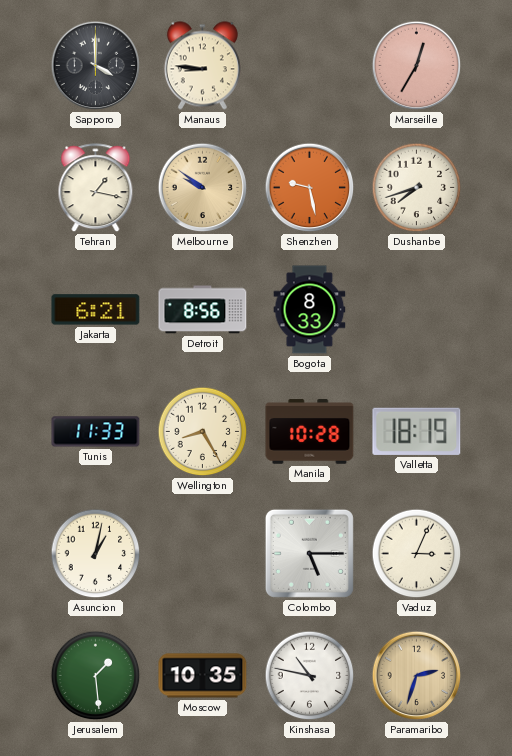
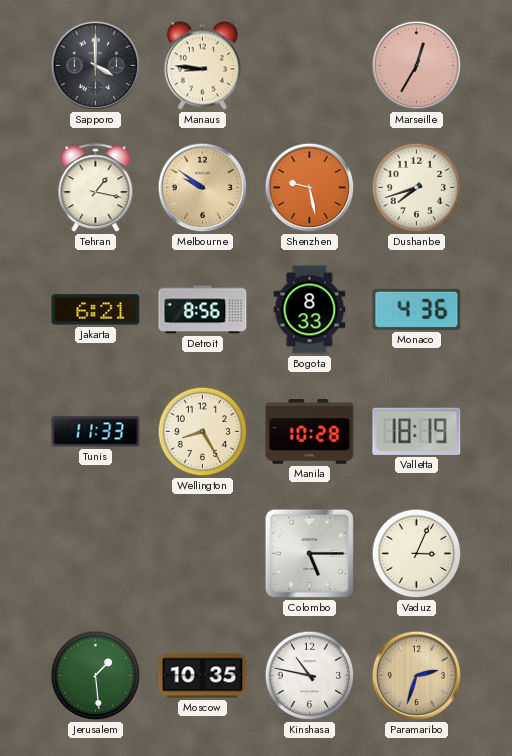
Monaco: none -> 4:36 (417, 309)
Asuncion: 1:02 -> none (96, 554)
